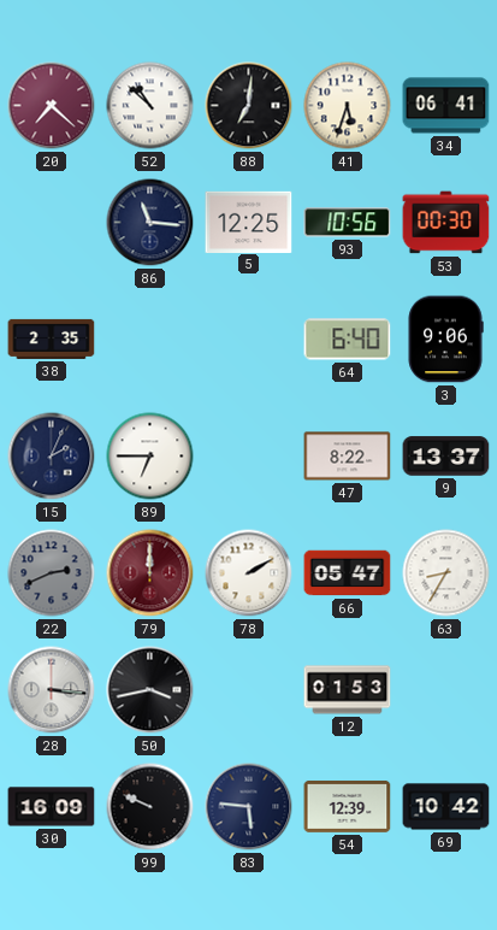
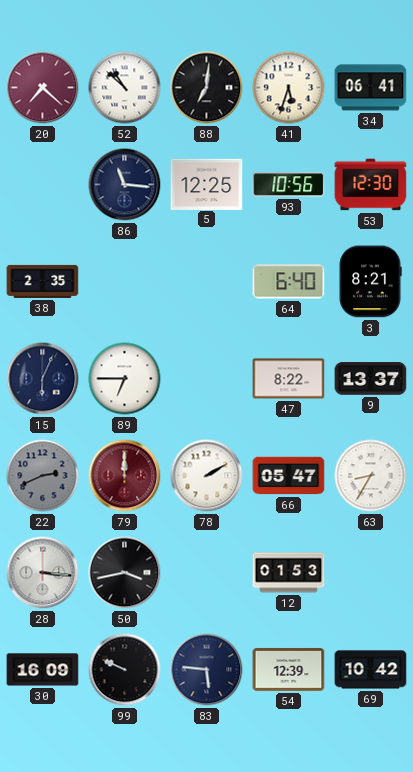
53: 00:30 -> 12:30 (371, 185)
3: 9:06 -> 8:21 (370, 282)
15: 2:04 -> 6:04 (43, 379)
